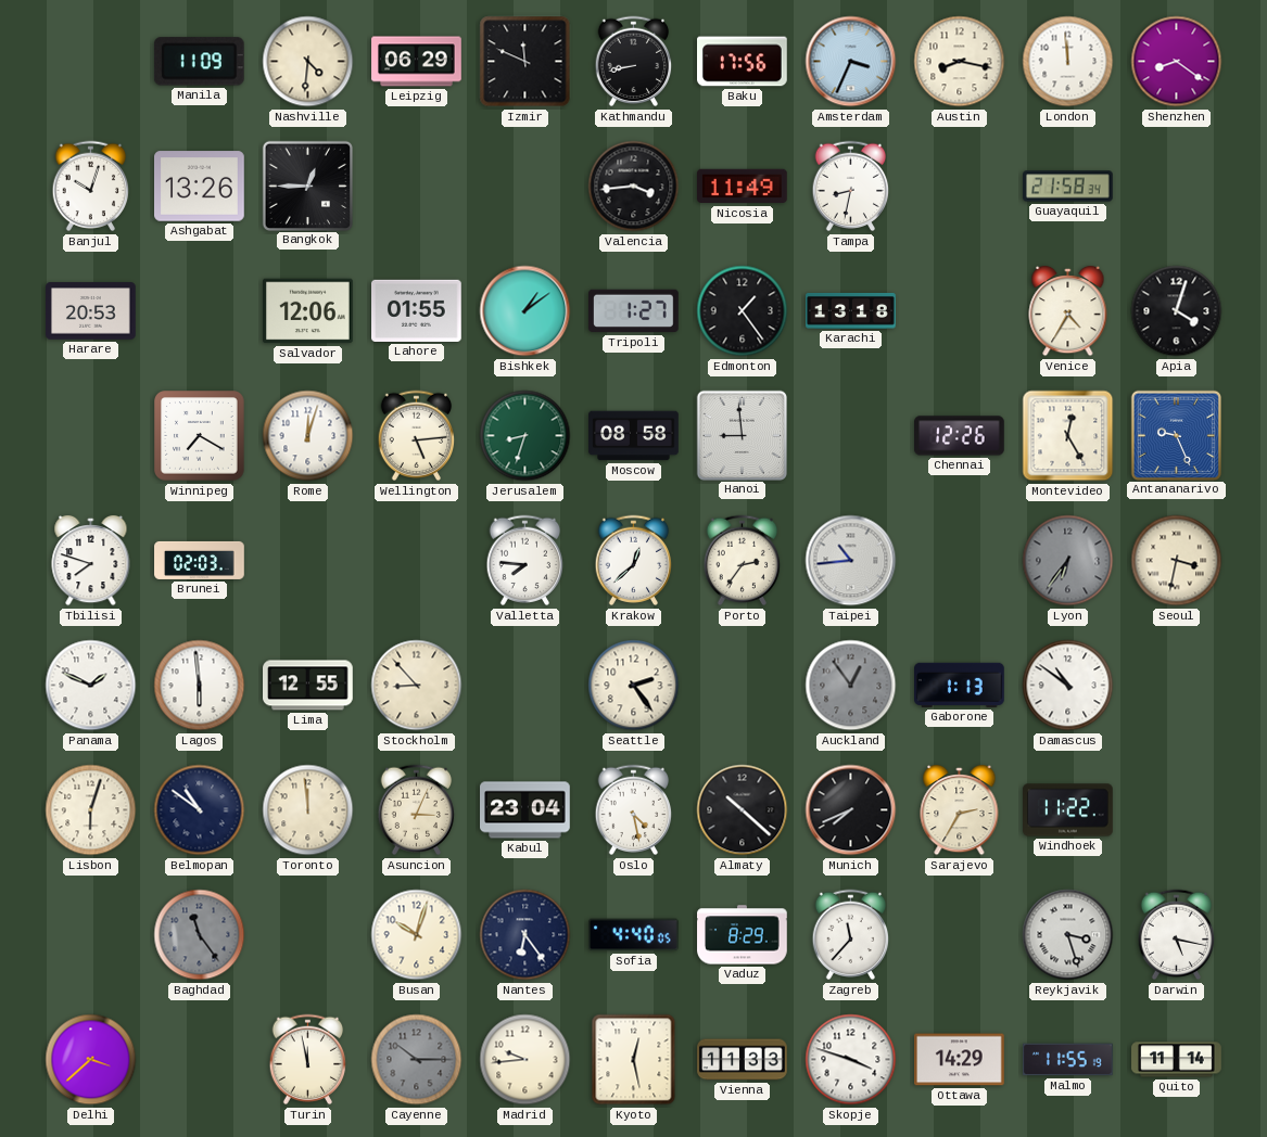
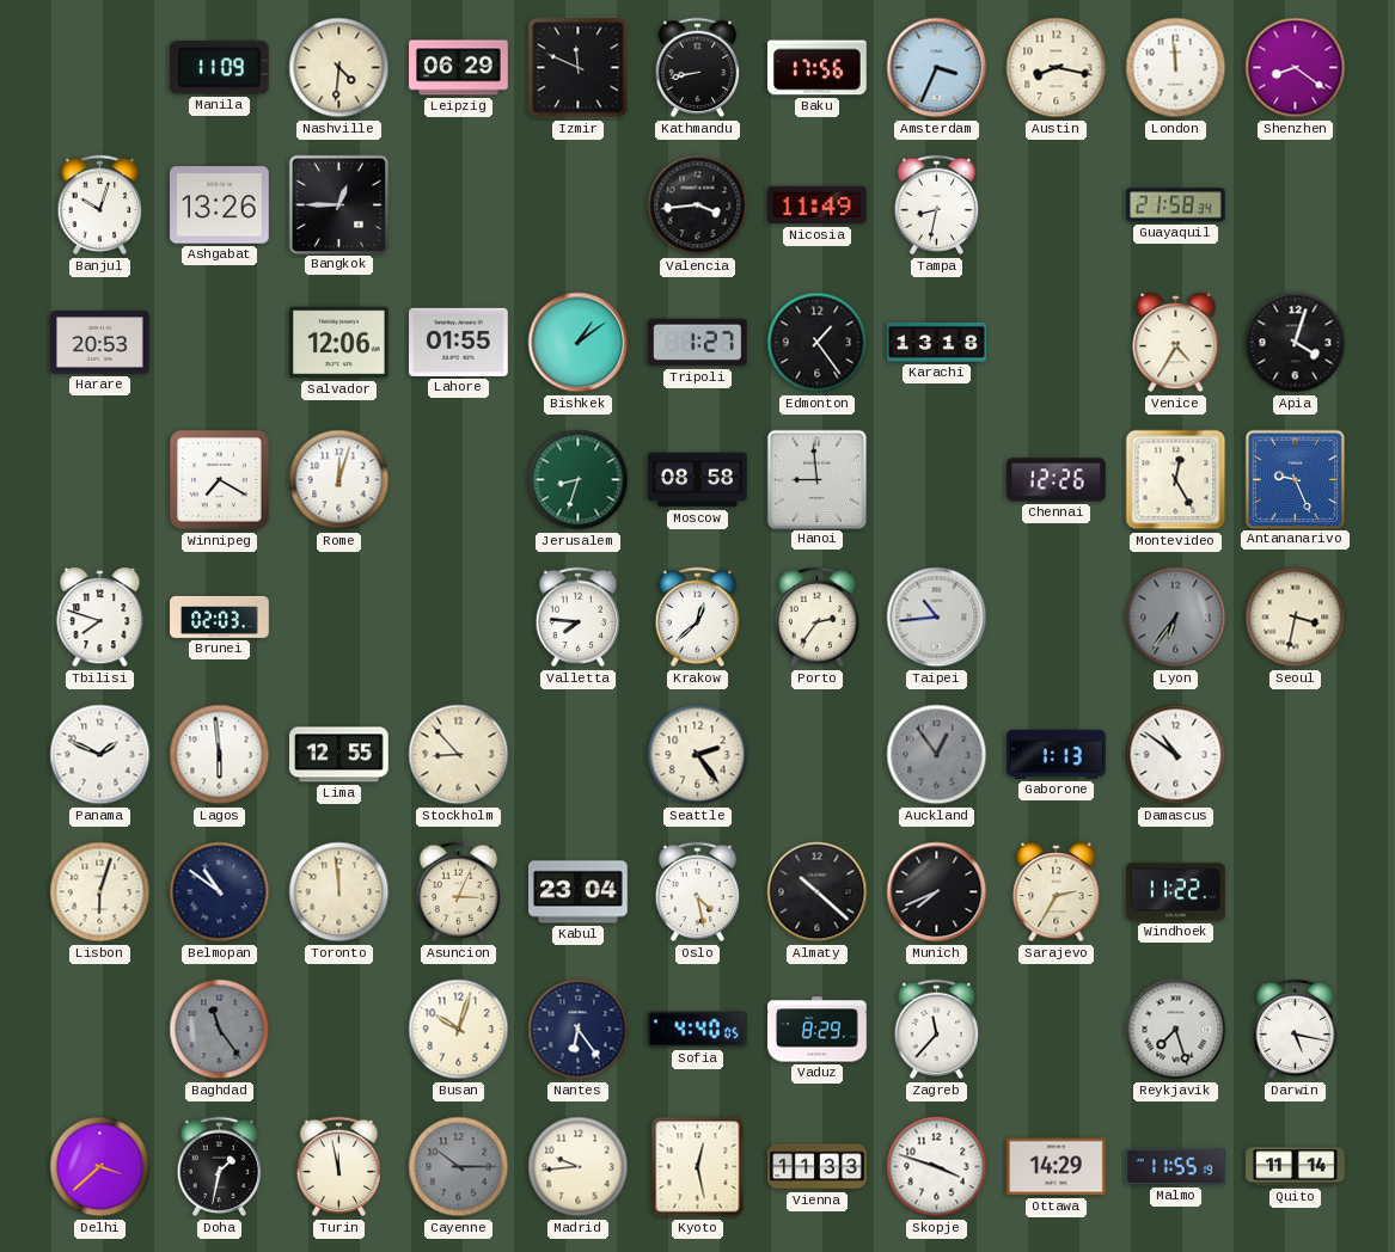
Wellington: 5:14 -> none (417, 436)
Reykjavik: 3:27 -> 7:27 (1176, 1030)
Doha: none -> 1:32 (220, 1167)
